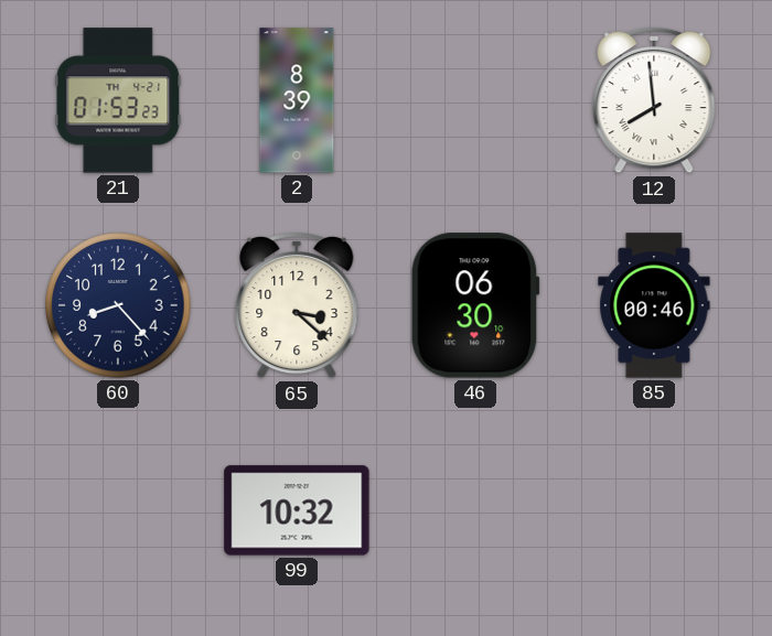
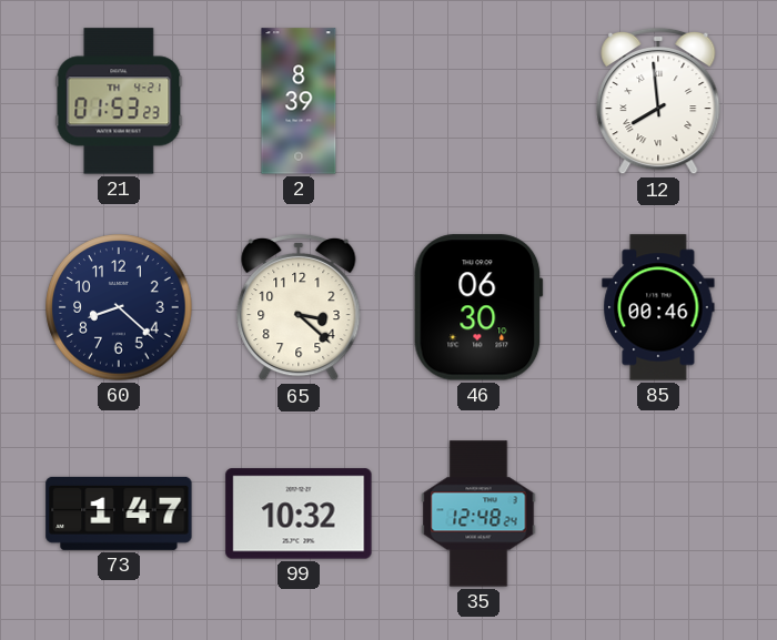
60: 8:23 -> 8:22 (119, 307)
73: none -> 1:47 (119, 514)
35: none -> 12:48 (478, 514)
